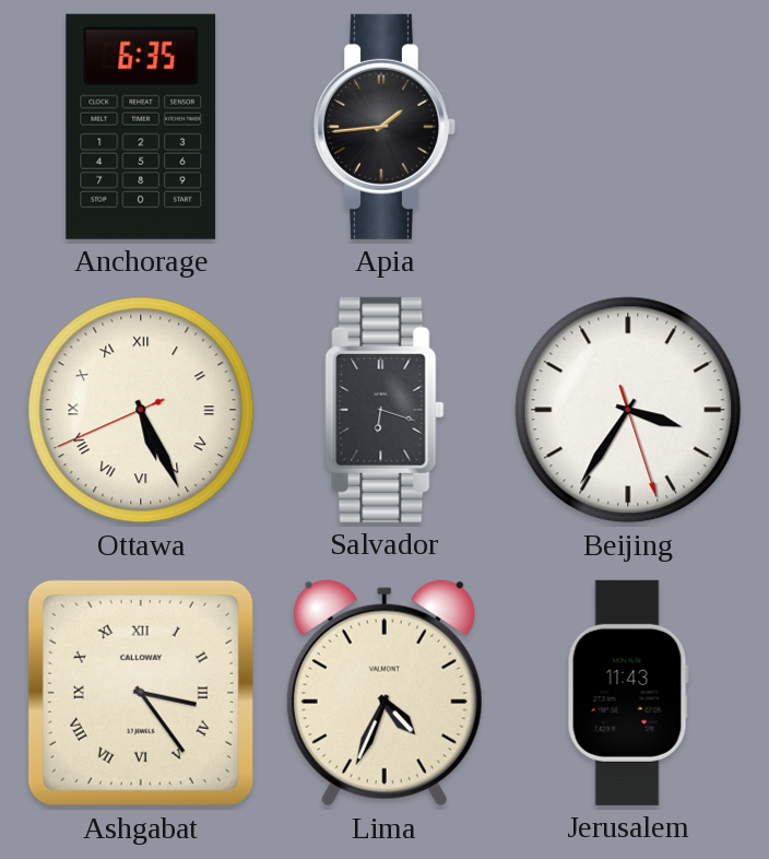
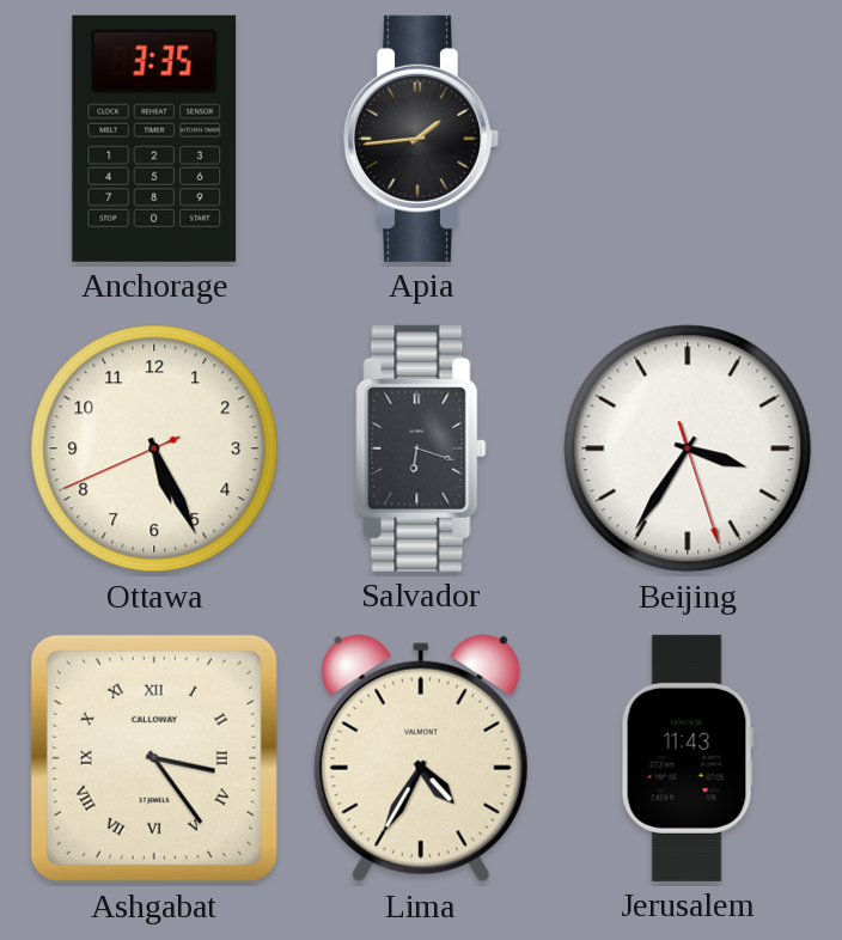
Anchorage: 6:35 -> 3:35 (154, 139)
Ottawa numerals: Roman -> Arabic (154, 448)
Lima: 4:34 -> 4:35 (421, 758)
